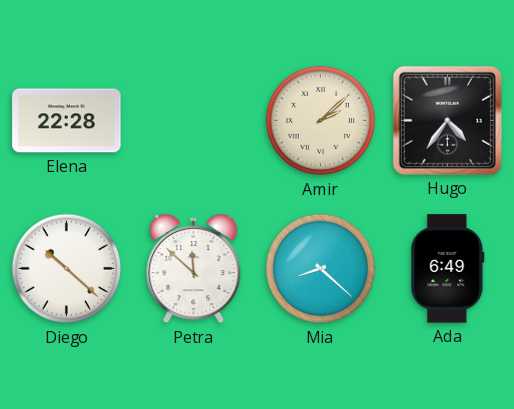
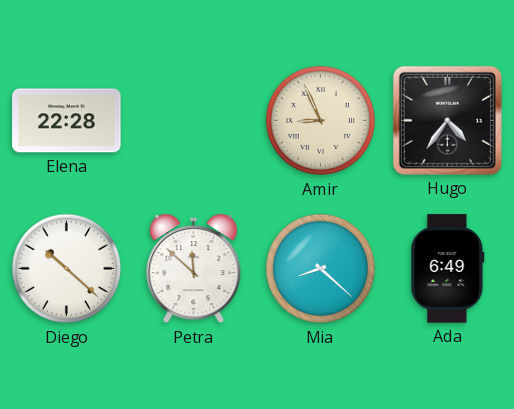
Amir: 2:08 -> 8:56 (321, 121)
